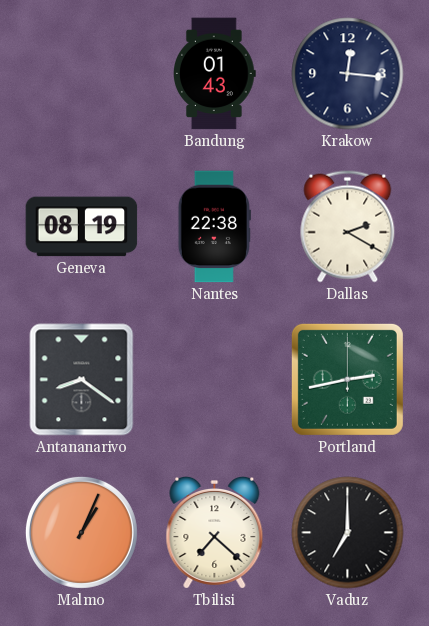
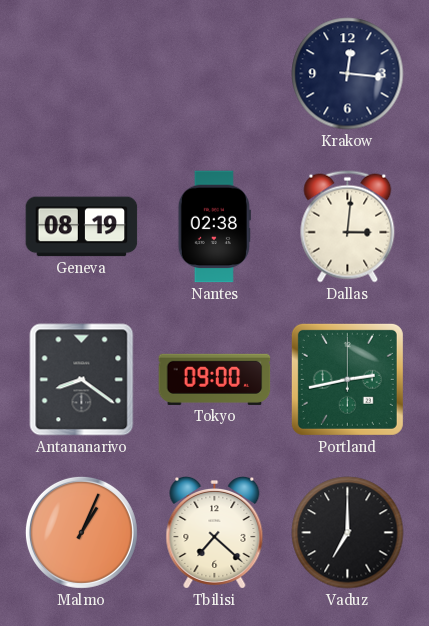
Bandung: 01:43 -> none (215, 74)
Nantes: 22:38 -> 02:38 (214, 227)
Dallas: 2:20 -> 3:01 (348, 227)
Tokyo: none -> 09:00 (215, 379)
